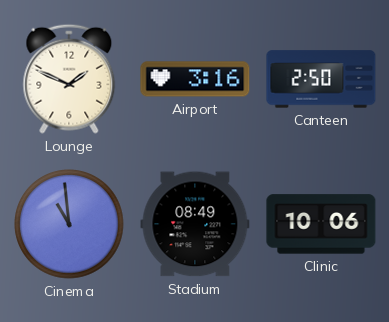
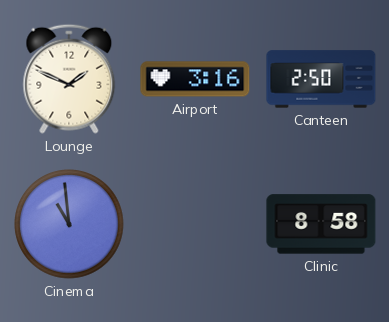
Stadium: 08:49 -> none (195, 224)
Clinic: 10:06 -> 8:58 (321, 224)
